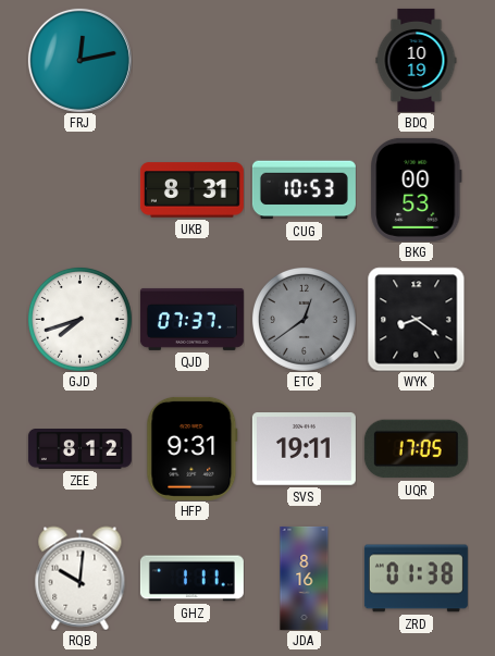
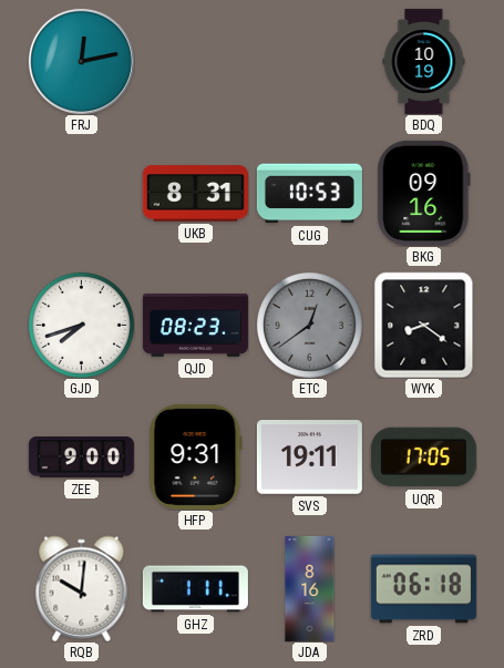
BKG: 00:53 -> 09:16 (424, 193)
QJD: 07:37 -> 08:23 (195, 325)
ZEE: 8:12 -> 9:00 (81, 458)
ZRD: 01:38 -> 06:18 (423, 589)
